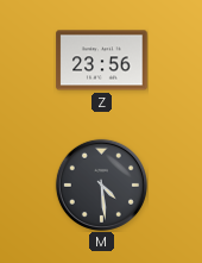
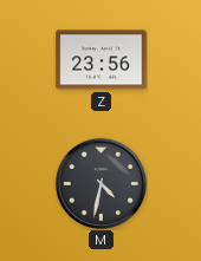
M: 4:29 -> 4:32 (100, 183)
